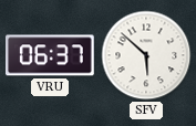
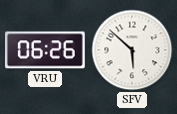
VRU: 06:37 -> 06:26 (46, 50)
